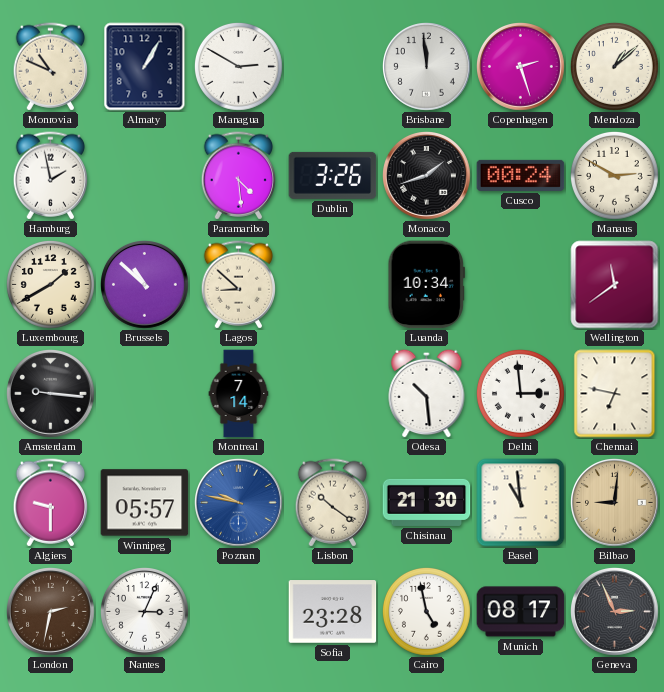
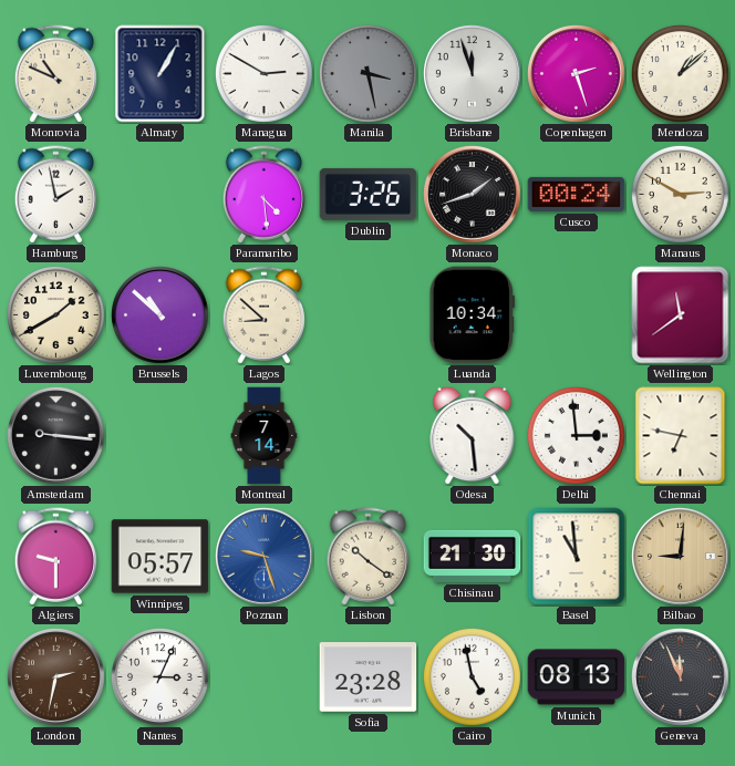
Manila: none -> 3:28 (367, 73)
Brisbane: 11:59 -> 11:57 (473, 74)
Poznan: 9:47 -> 9:27 (265, 557)
Munich: 08:17 -> 08:13 (577, 677)
Geneva: 2:56 -> 11:56 (681, 677)
